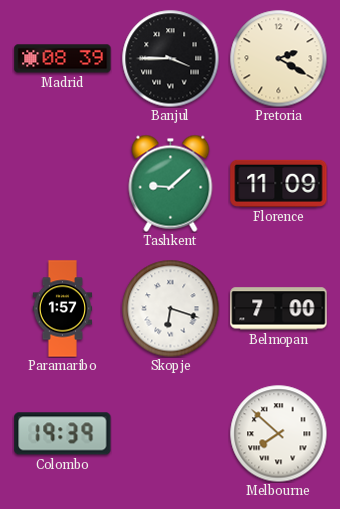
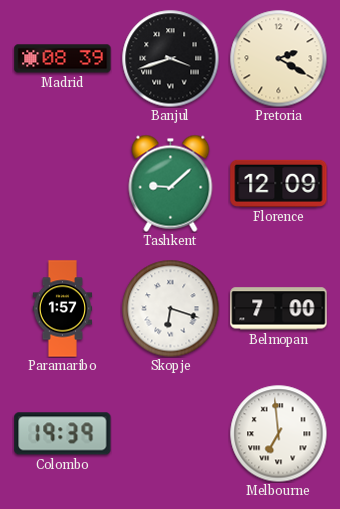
Banjul: 3:45 -> 3:42 (170, 58)
Florence: 11:09 -> 12:09 (279, 183)
Melbourne: 7:52 -> 6:59 (278, 433)
